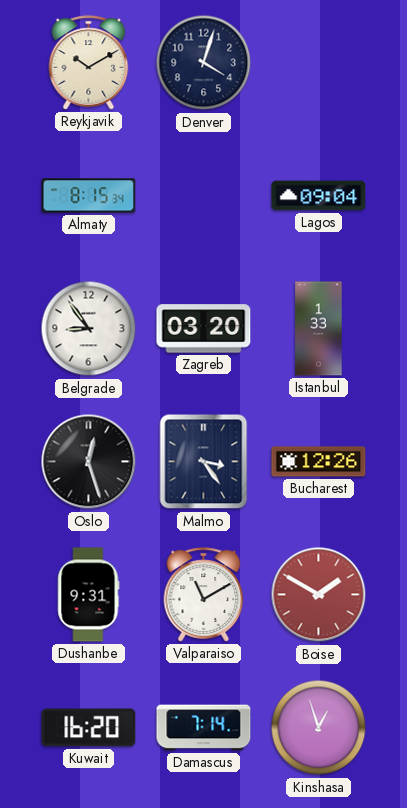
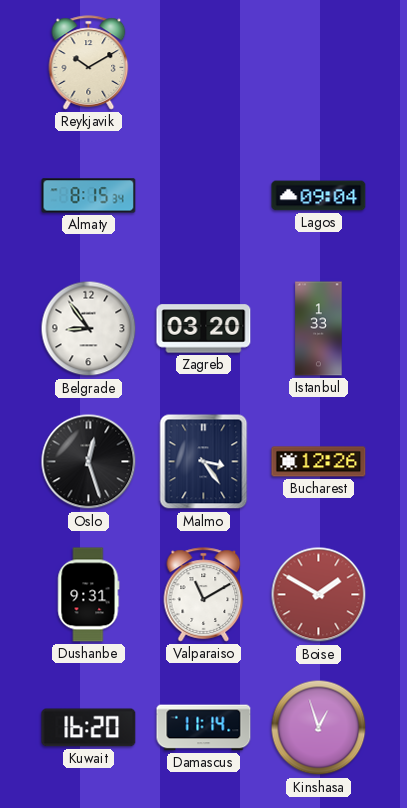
Denver: 4:03 -> none (204, 63)
Damascus: 7:14 -> 11:14 (204, 728)
